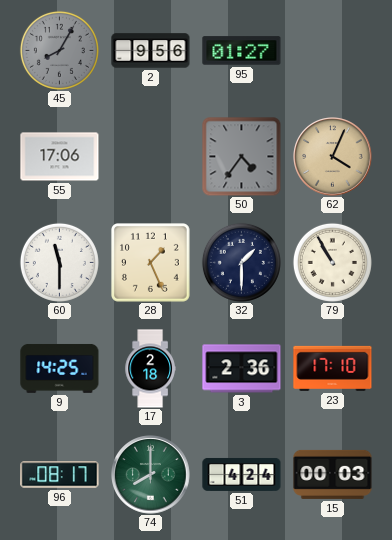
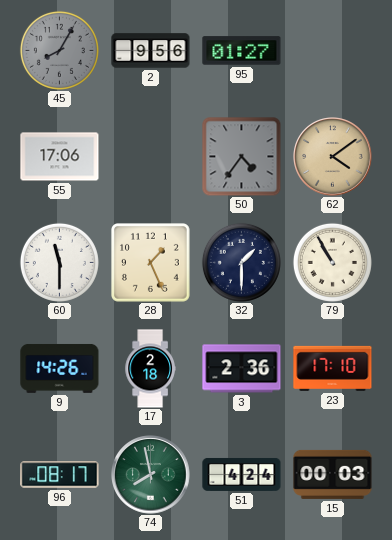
62: 4:04 -> 4:09 (333, 157)
9: 14:25 -> 14:26 (60, 368)
74: 8:00 -> 7:58 (151, 475)
